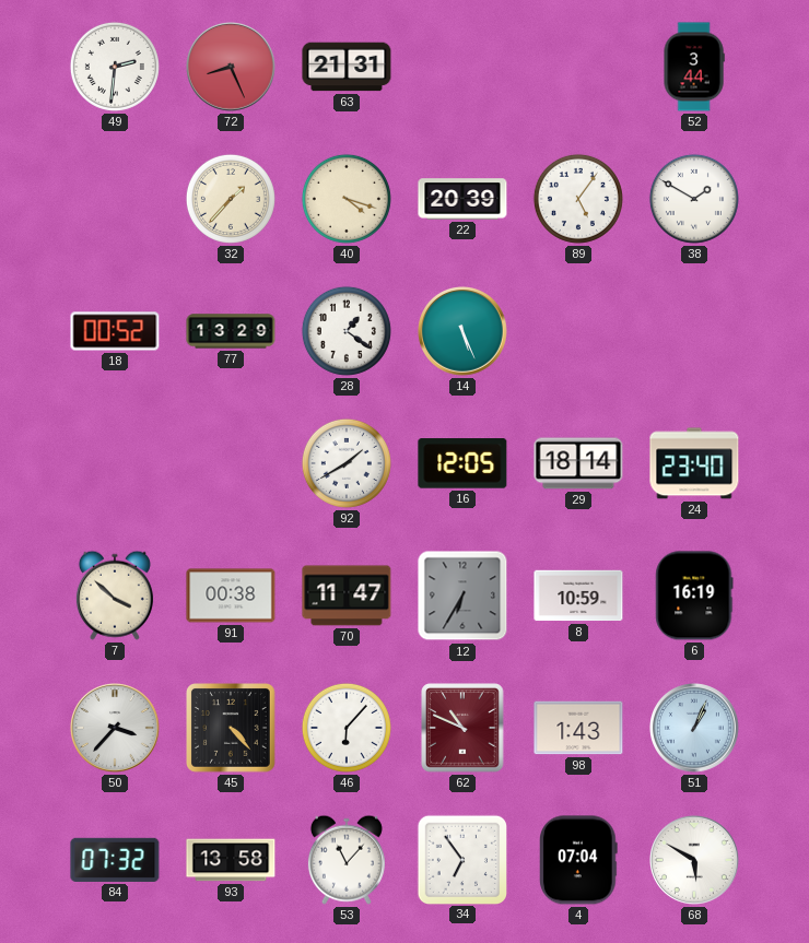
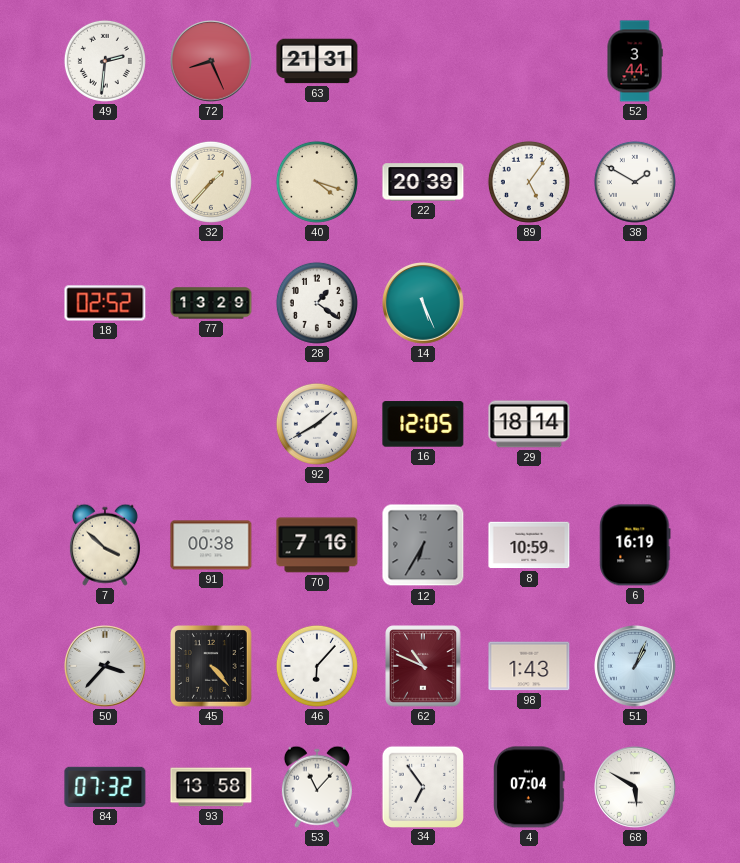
18: 00:52 -> 02:52 (105, 303)
24: 23:40 -> none (694, 463)
70: 11:47 -> 7:16 (317, 545)
